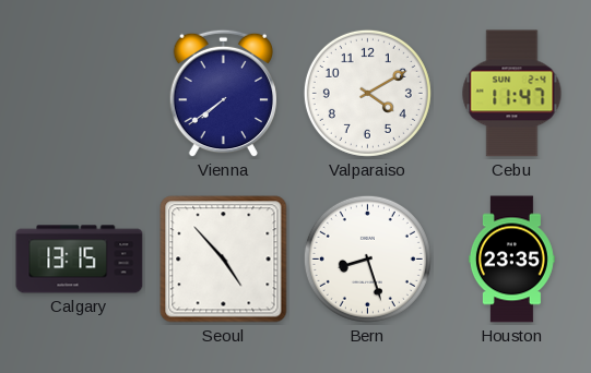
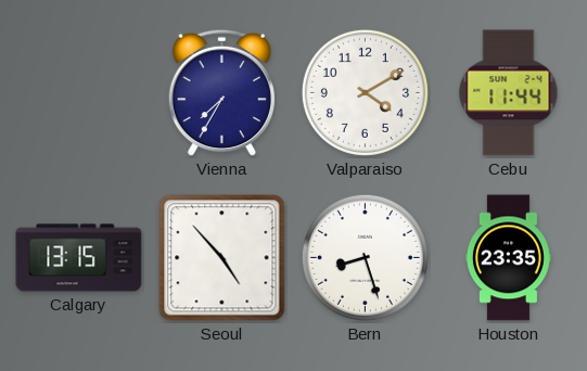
Vienna: 7:39 -> 7:35 (221, 93)
Cebu: 11:47 -> 11:44 (509, 93)
